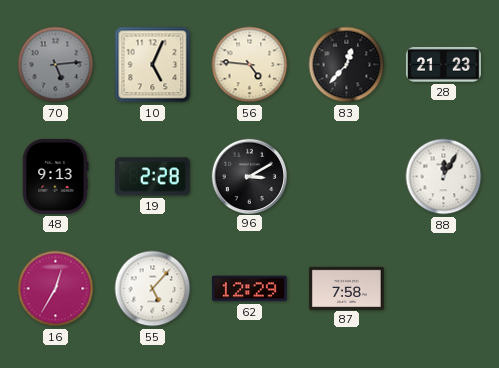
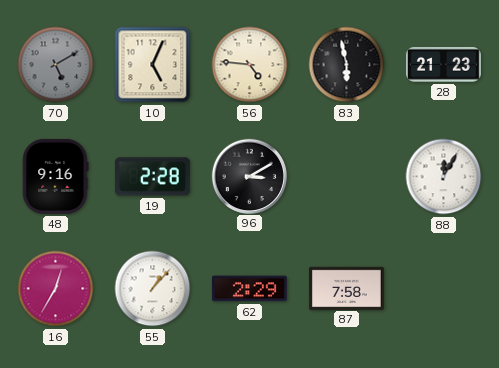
70: 5:14 -> 5:10 (56, 65)
83: 12:37 -> 5:58 (347, 65)
48: 9:13 -> 9:16 (55, 176)
55: 5:07 -> 1:07 (153, 289)
62: 12:29 -> 2:29 (249, 289)
